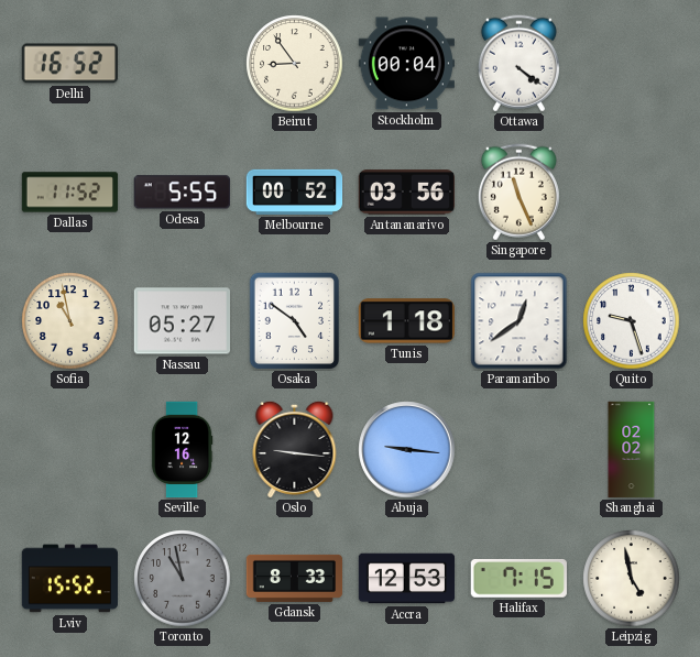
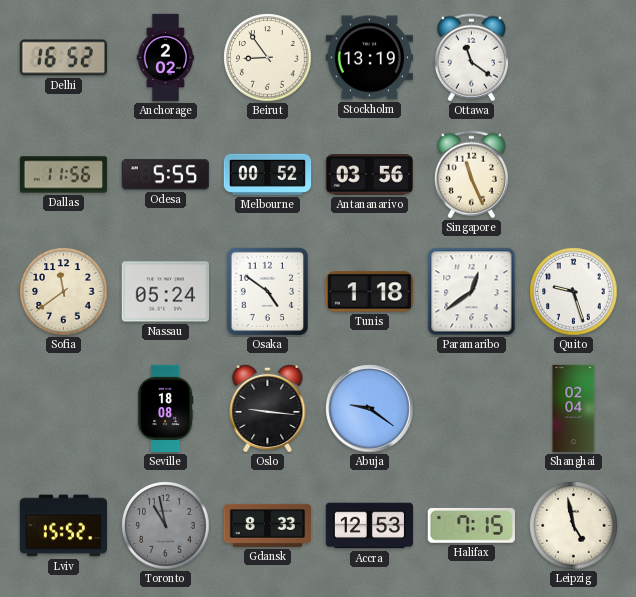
Anchorage: none -> 2:02 (166, 58)
Stockholm: 00:04 -> 13:19 (369, 58)
Ottawa: 4:21 -> 11:21 (471, 58)
Dallas: 11:52 -> 11:56 (64, 175)
Sofia: 10:58 -> 11:39 (64, 292)
Nassau: 05:27 -> 05:24 (165, 292)
Seville: 12:16 -> 18:08 (165, 409)
Abuja: 9:16 -> 9:21 (370, 409)
Shanghai: 02:02 -> 02:04 (574, 409)
